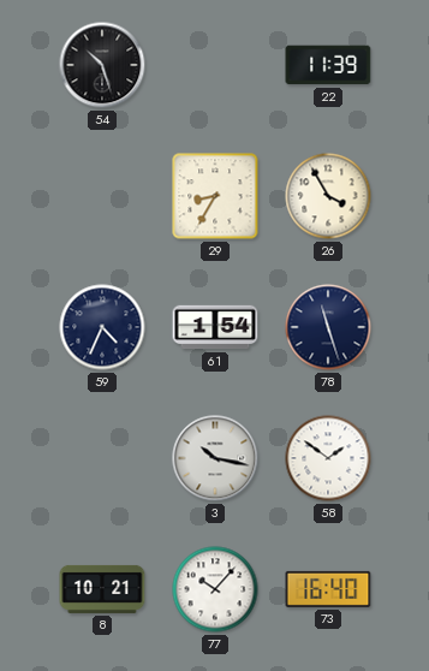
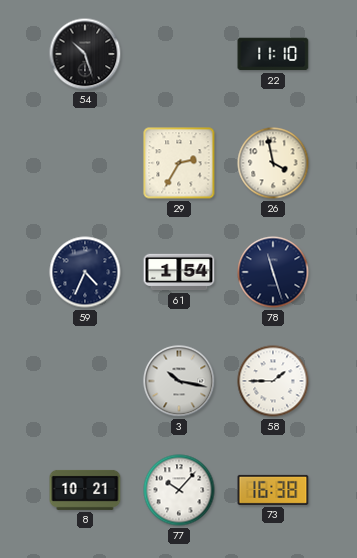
22: 11:39 -> 11:10 (273, 54)
29: 8:35 -> 2:35 (179, 163)
26: 3:55 -> 3:58 (273, 163)
58: 1:51 -> 1:45 (273, 381)
73: 16:40 -> 16:38 (273, 490)
